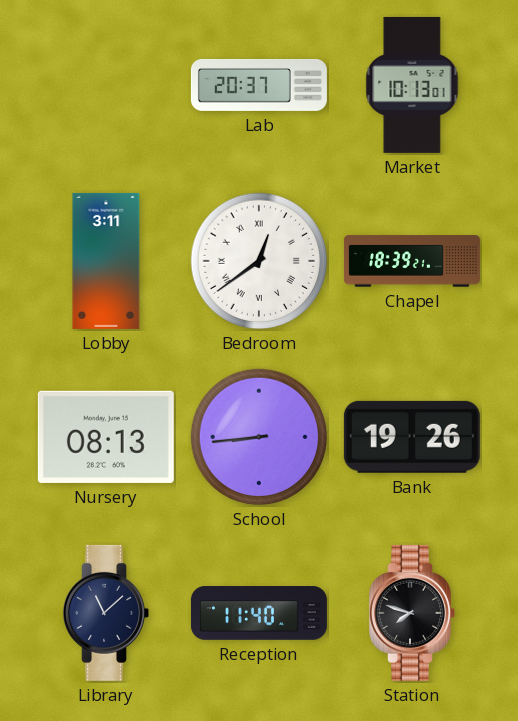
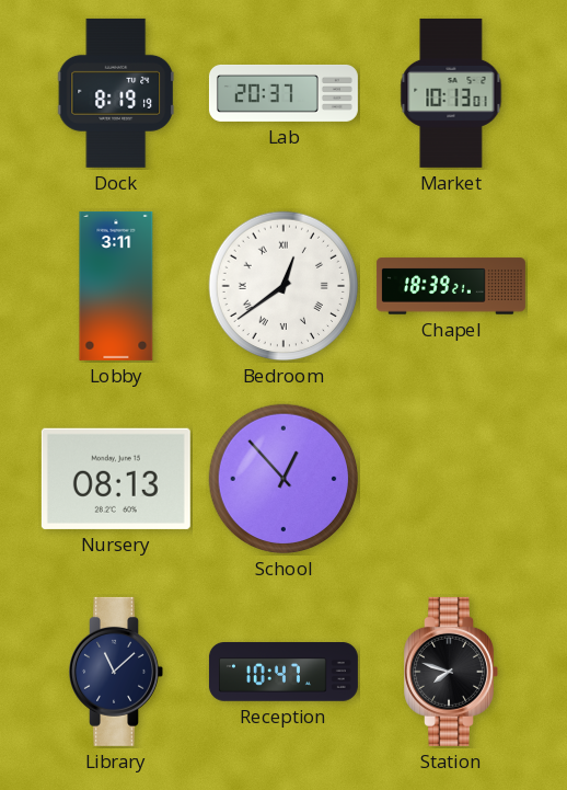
Dock: none -> 8:19 (116, 93)
School: 8:44 -> 12:53 (283, 479)
Bank: 19:26 -> none (412, 437)
Reception: 11:40 -> 10:47 (283, 672)
